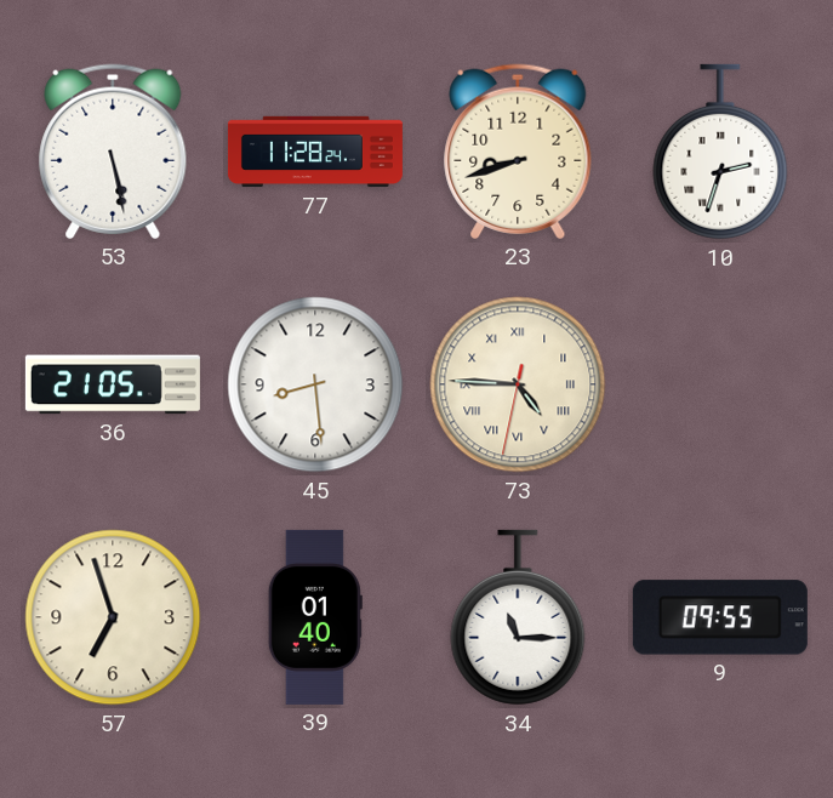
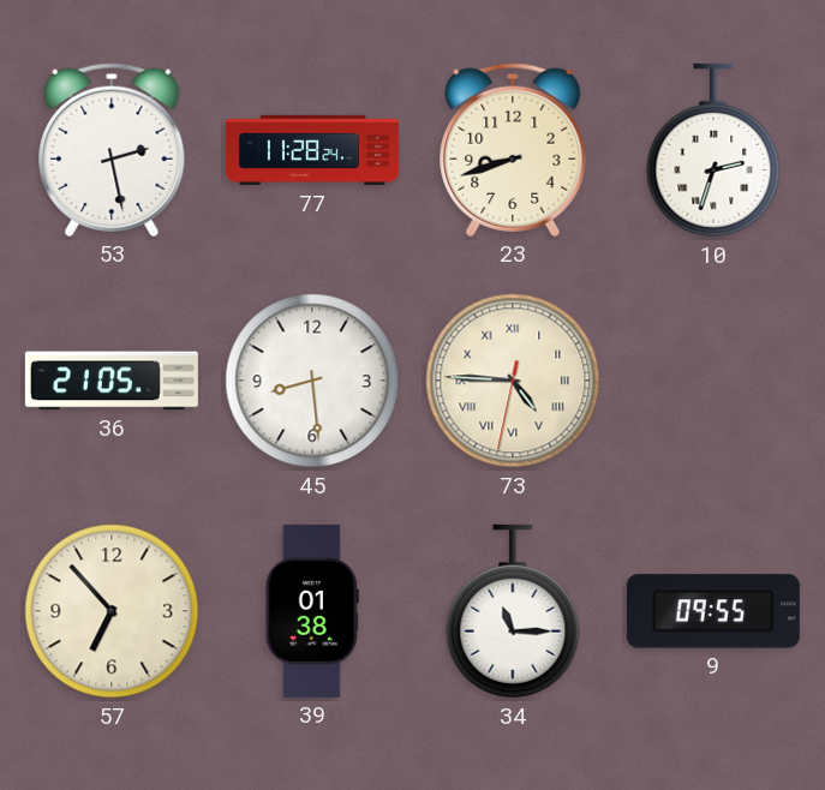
53: 5:28 -> 2:28 (112, 150)
57: 6:57 -> 6:53 (112, 611)
39: 01:40 -> 01:38 (312, 611)
